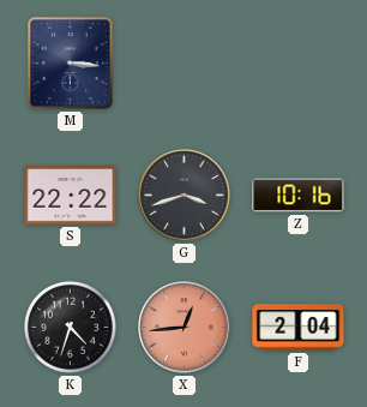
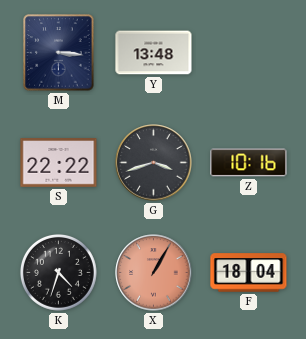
Y: none -> 13:48 (154, 53)
X: 12:44 -> 1:05 (154, 273)
F: 2:04 -> 18:04 (249, 273)
